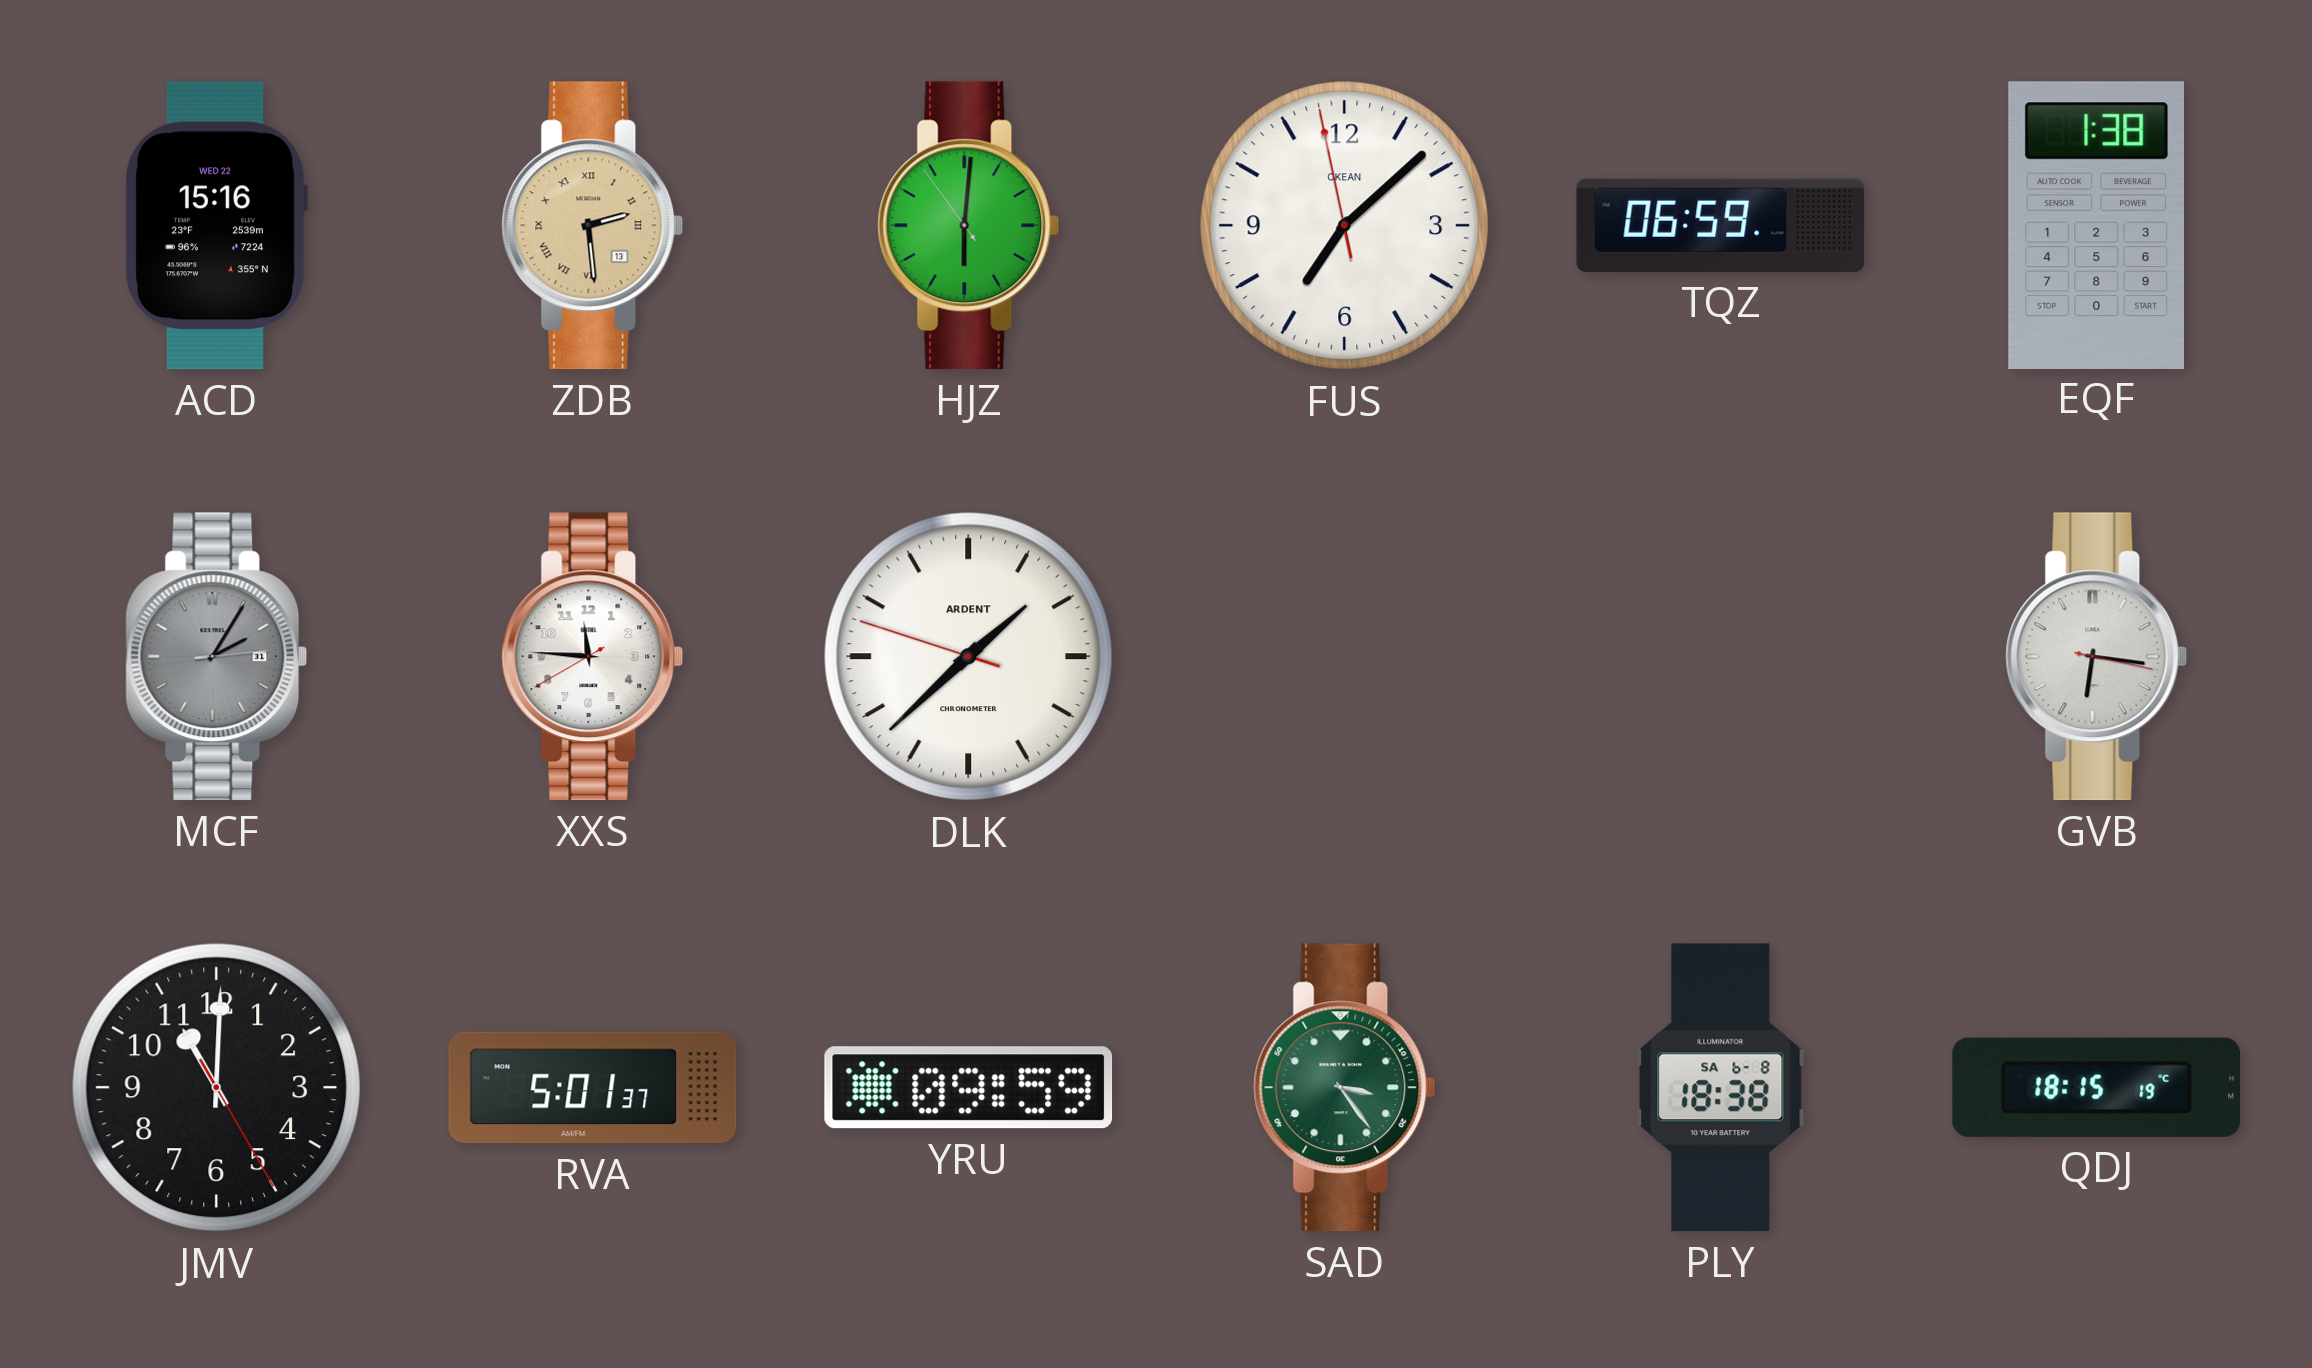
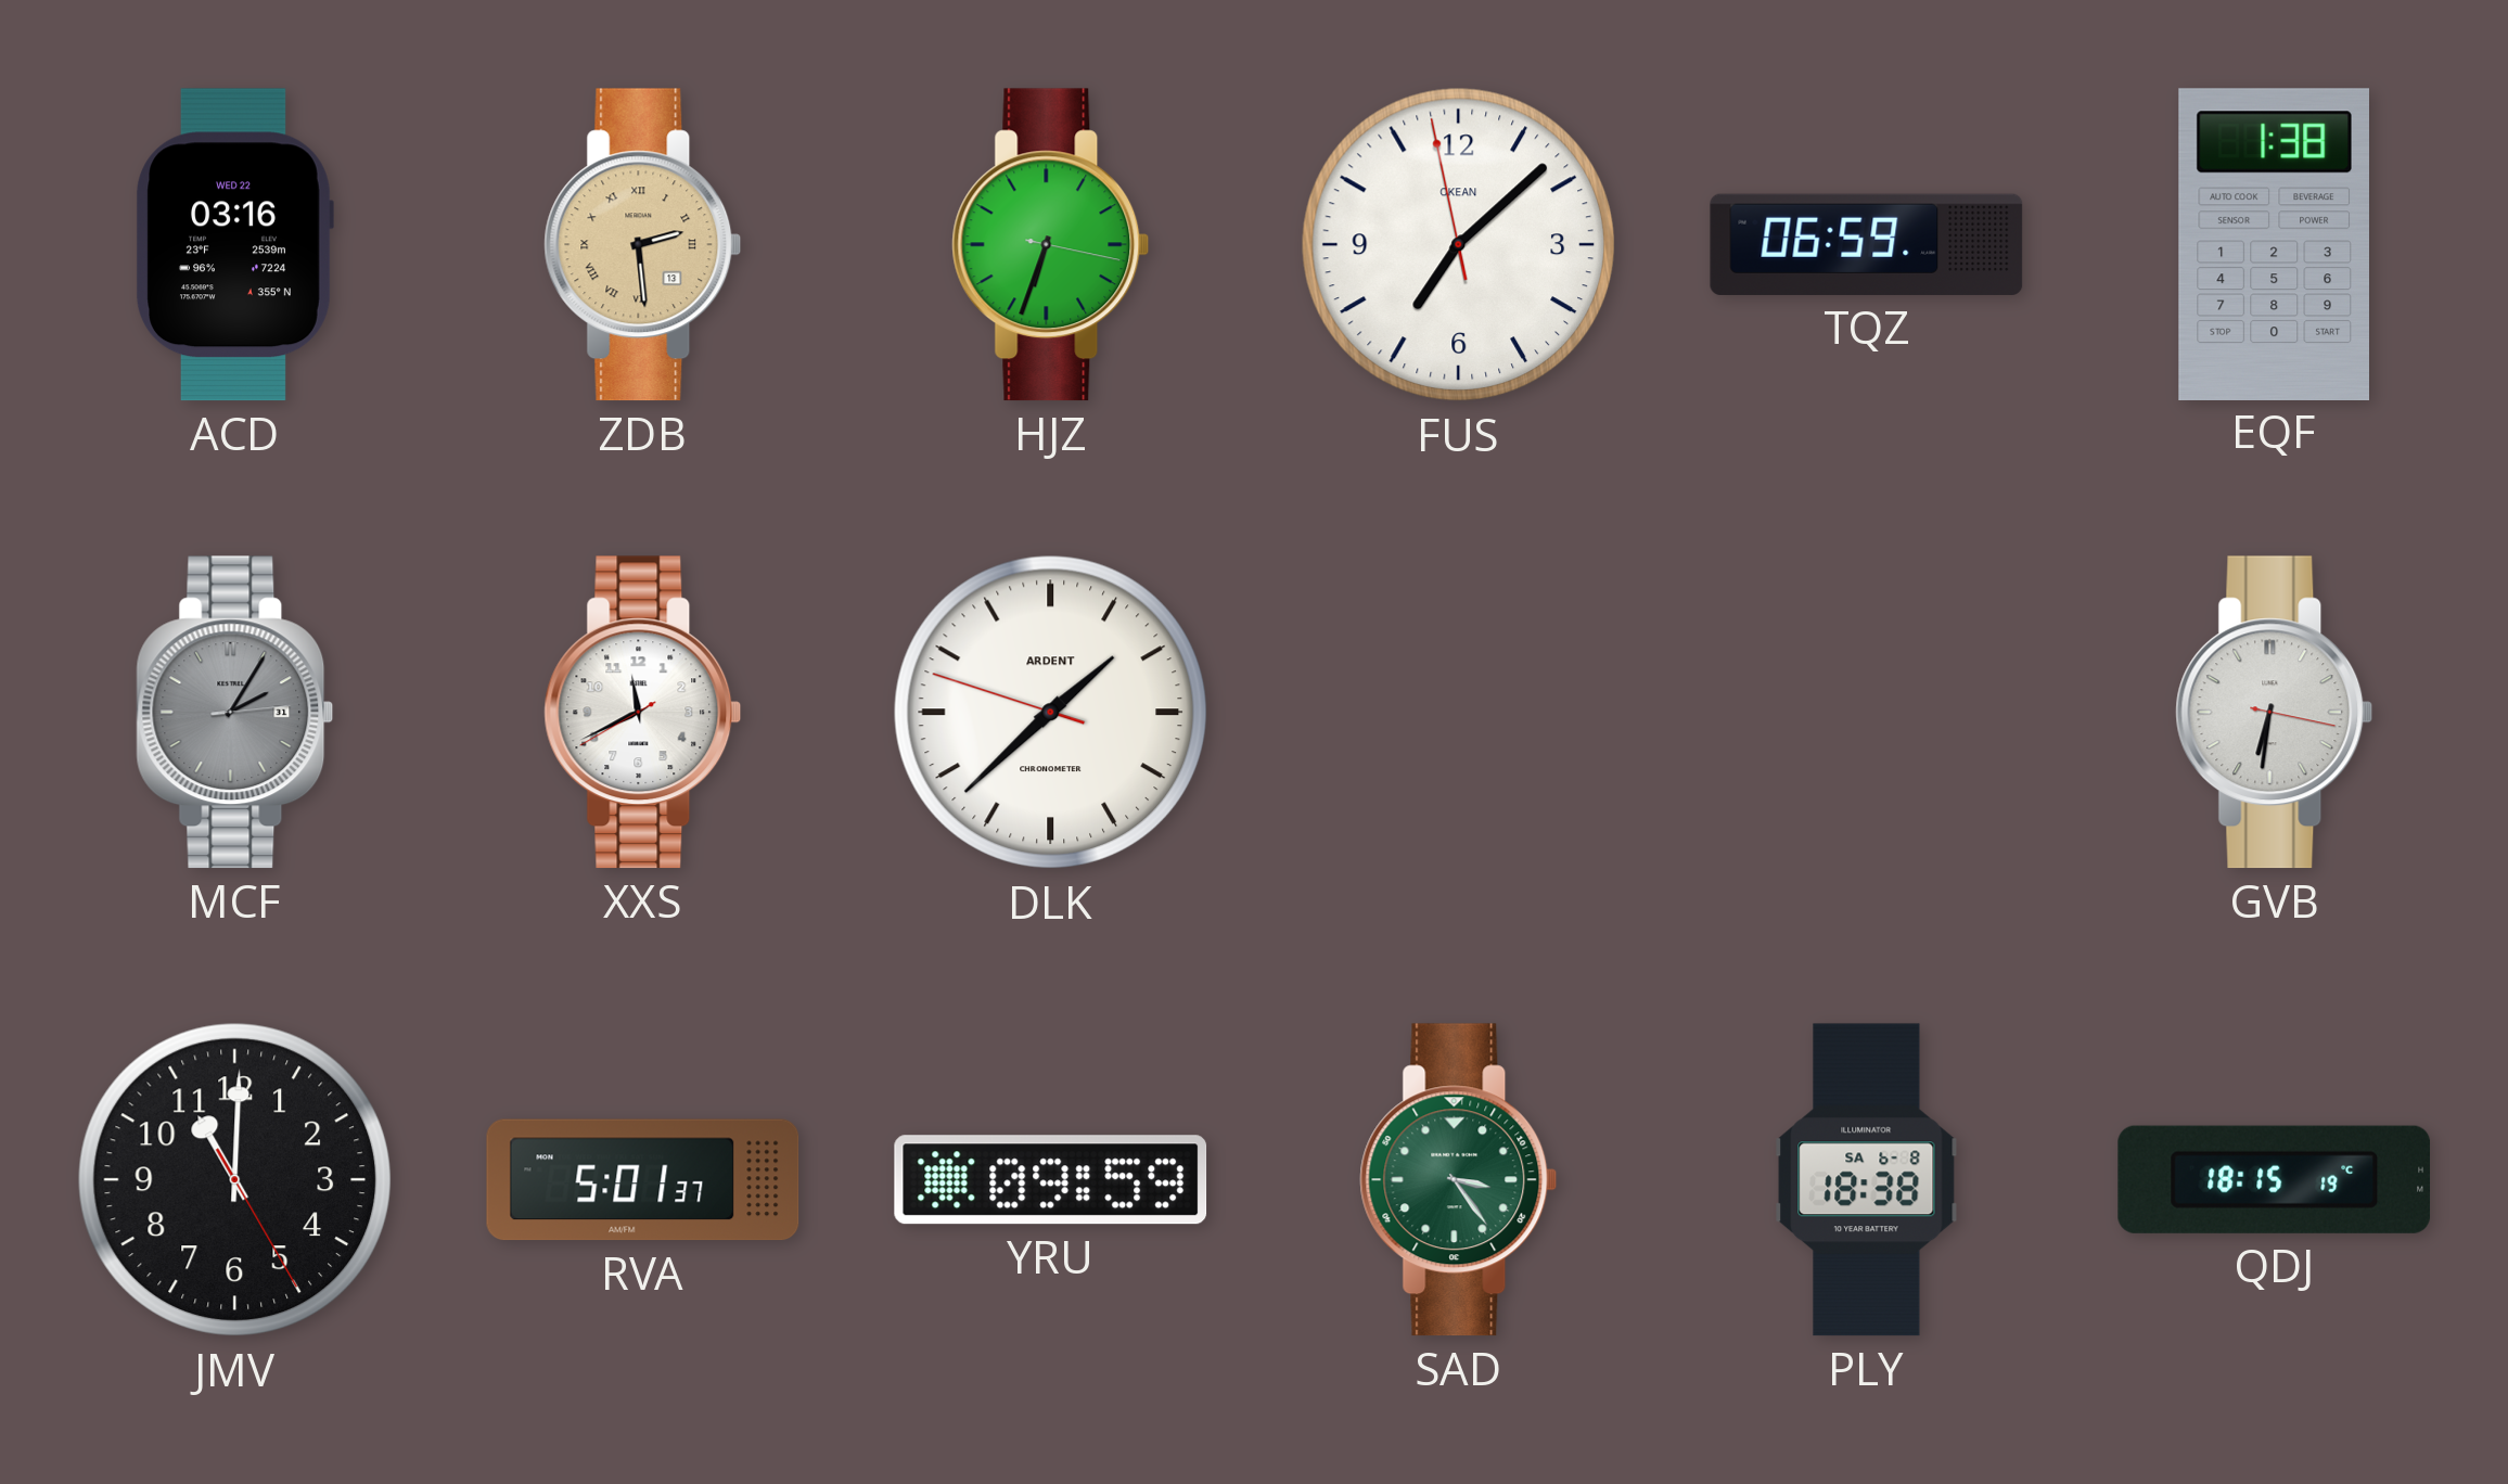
ACD: 15:16 -> 03:16 (234, 245)
HJZ: 6:00 -> 6:33 (1051, 245)
XXS: 11:45 -> 11:40 (643, 713)
GVB: 6:16 -> 6:31 (2275, 713)
